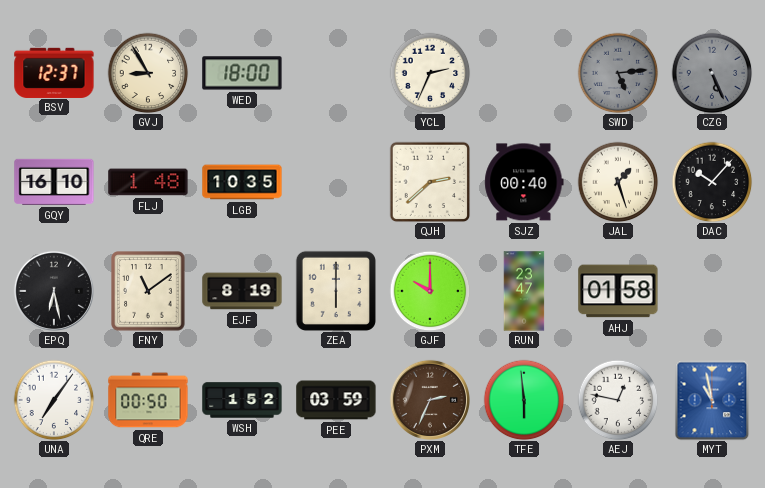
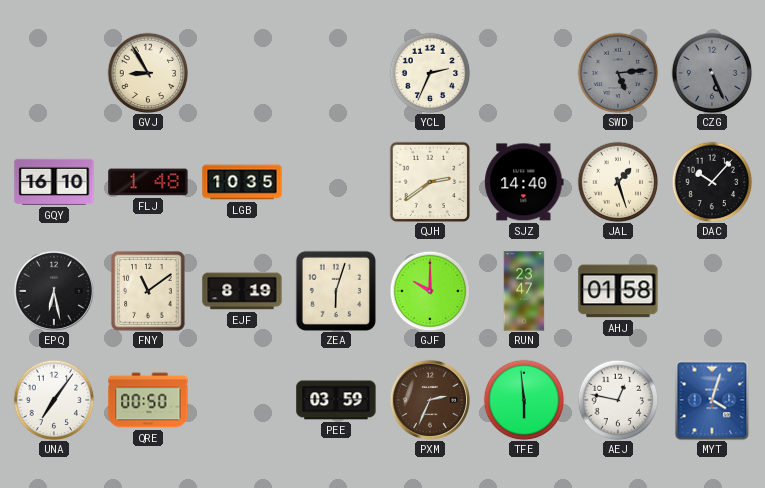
BSV: 12:37 -> none (54, 72)
WED: 18:00 -> none (242, 73)
QJH: 2:38 -> 2:39 (430, 182)
SJZ: 00:40 -> 14:40 (524, 182)
ZEA: 6:00 -> 6:03 (336, 291)
WSH: 1:52 -> none (242, 400)
MYT: 10:58 -> 4:03 (712, 400)
